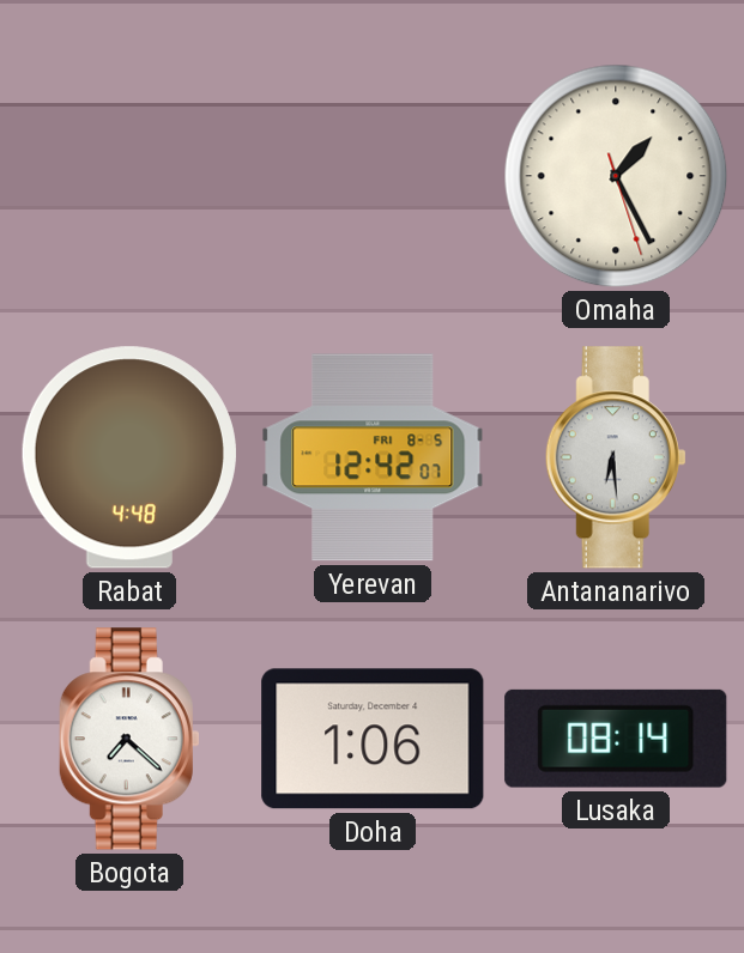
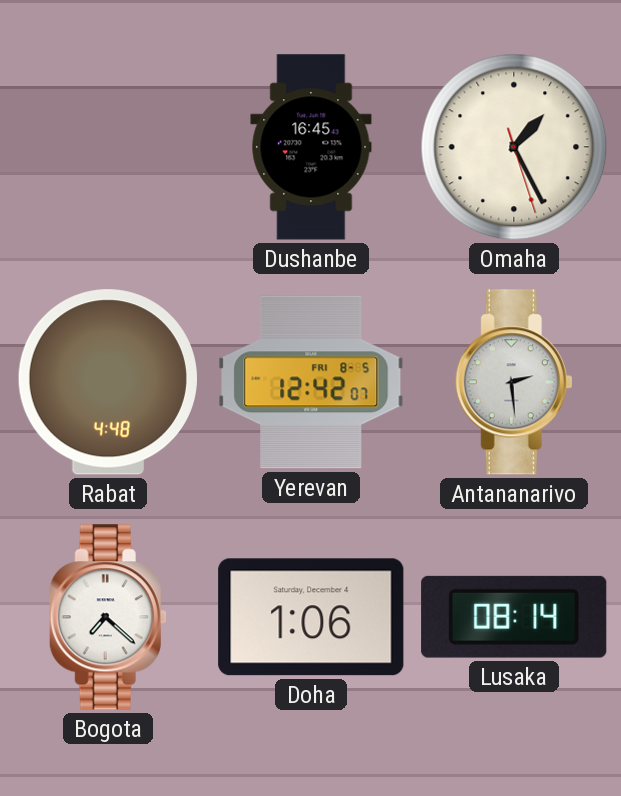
Dushanbe: none -> 16:45 (311, 147)
Antananarivo: 6:29 -> 2:29 (514, 382)
